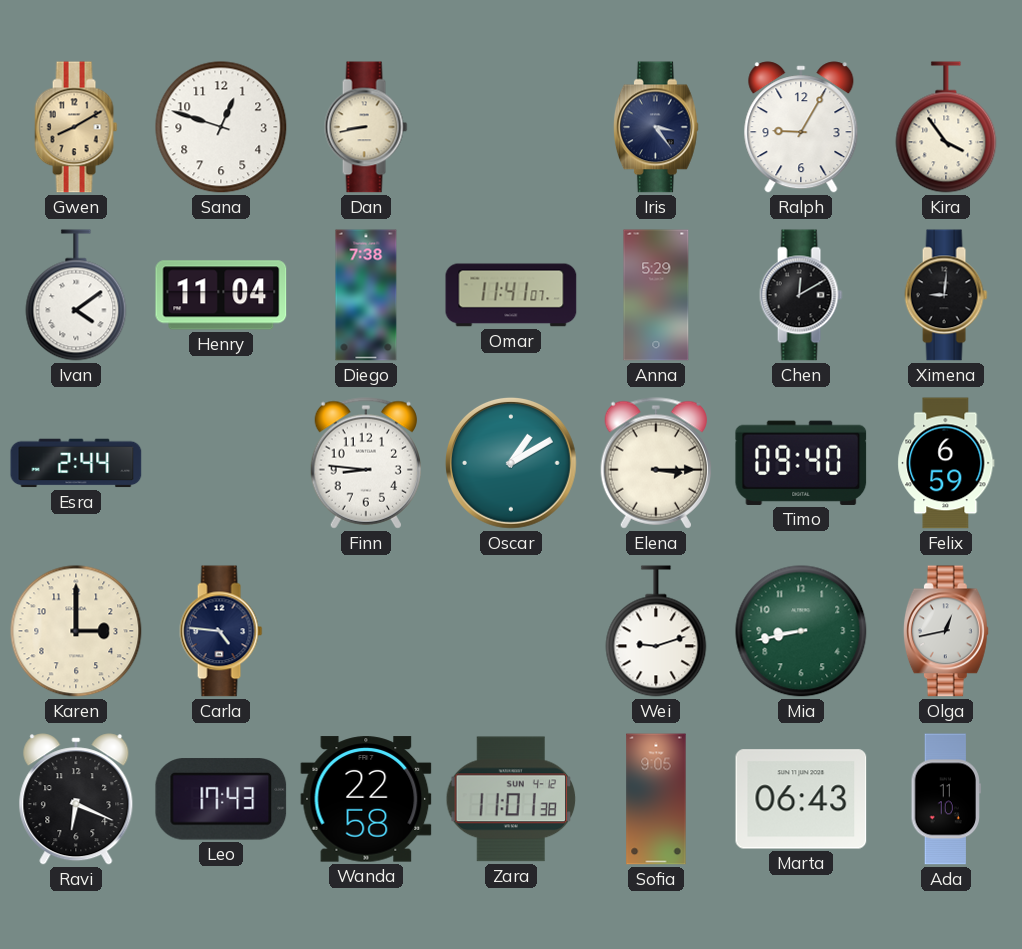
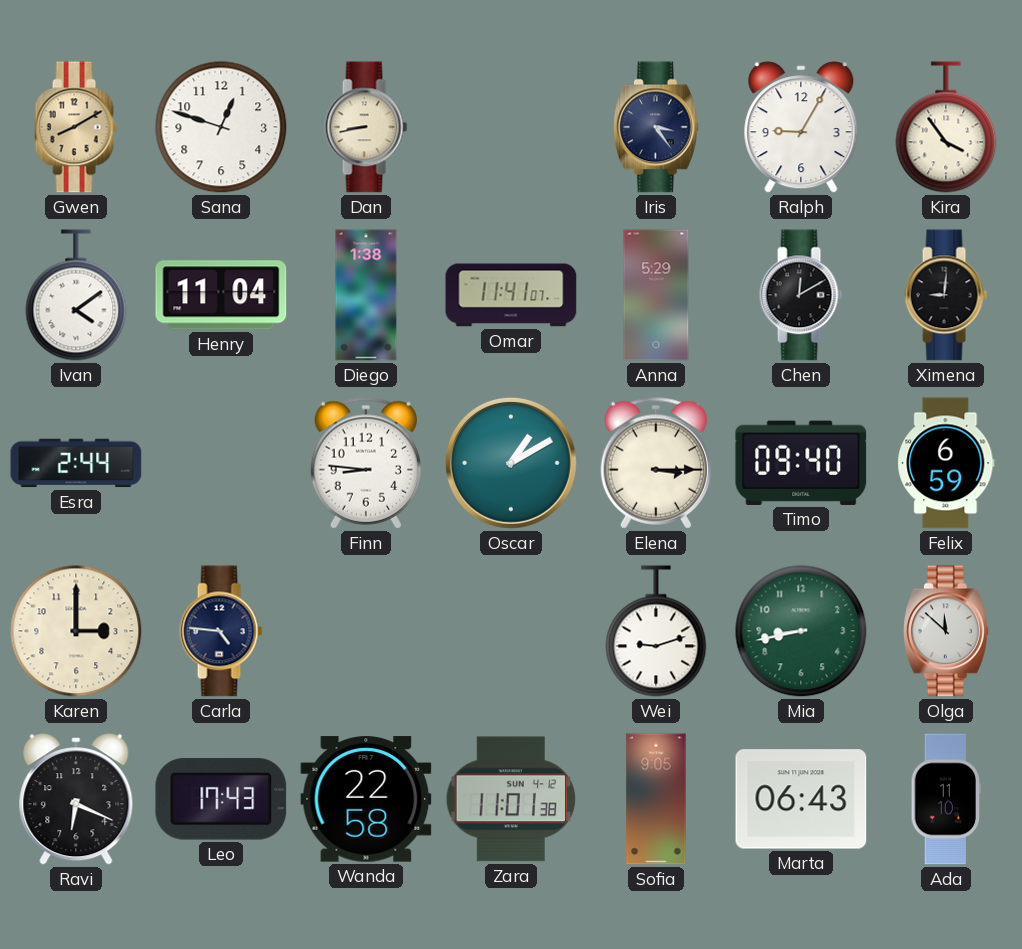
Diego: 7:38 -> 1:38 (366, 295)
Olga: 12:43 -> 11:52 (946, 631)
